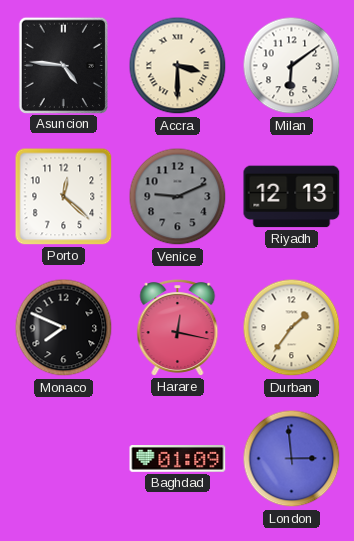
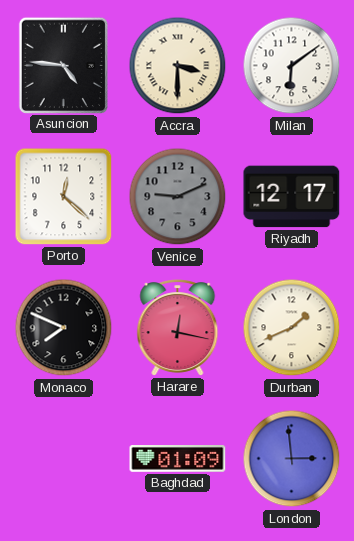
Riyadh: 12:13 -> 12:17 (292, 197)
Durban: 1:36 -> 1:41 (292, 328)
